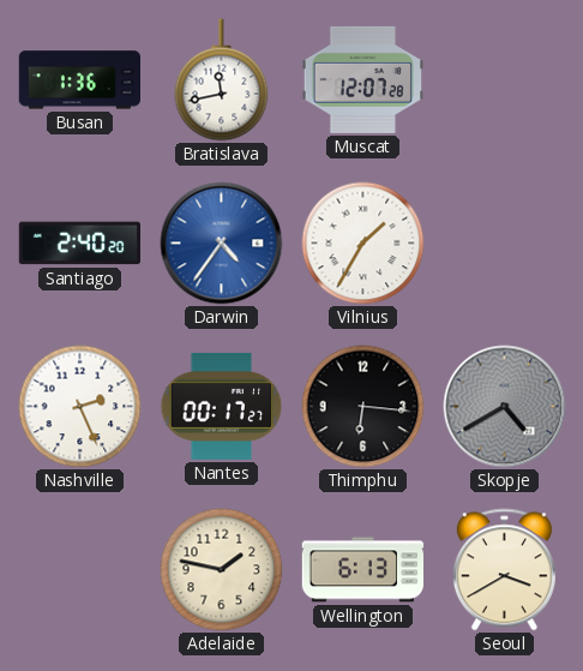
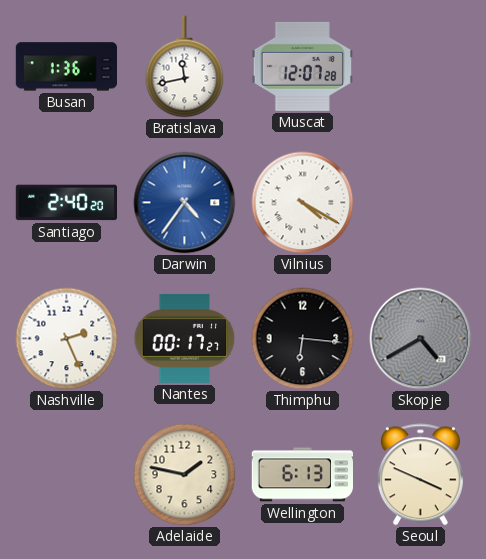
Vilnius: 1:35 -> 4:20 (303, 203)
Seoul: 3:40 -> 3:49 (420, 475)
